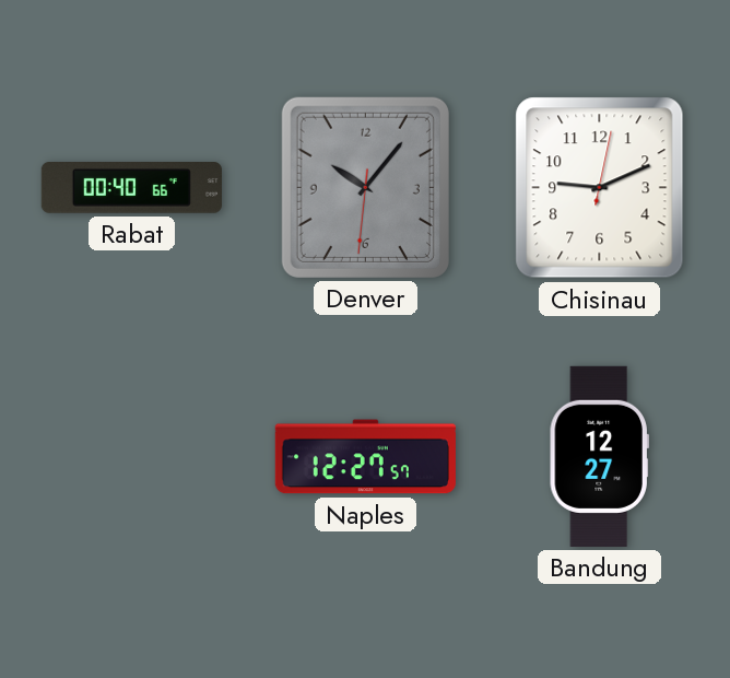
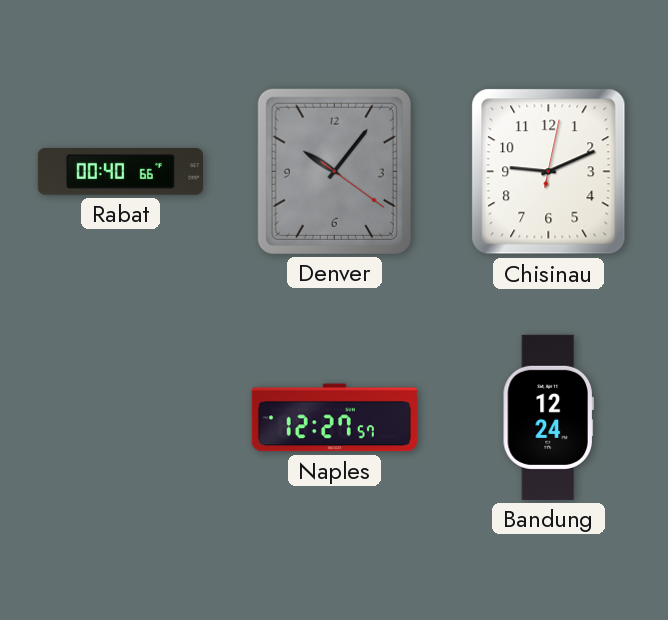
Denver: 10:06:31 -> 10:06:21 (334, 171)
Bandung: 12:27 -> 12:24 (548, 417)
